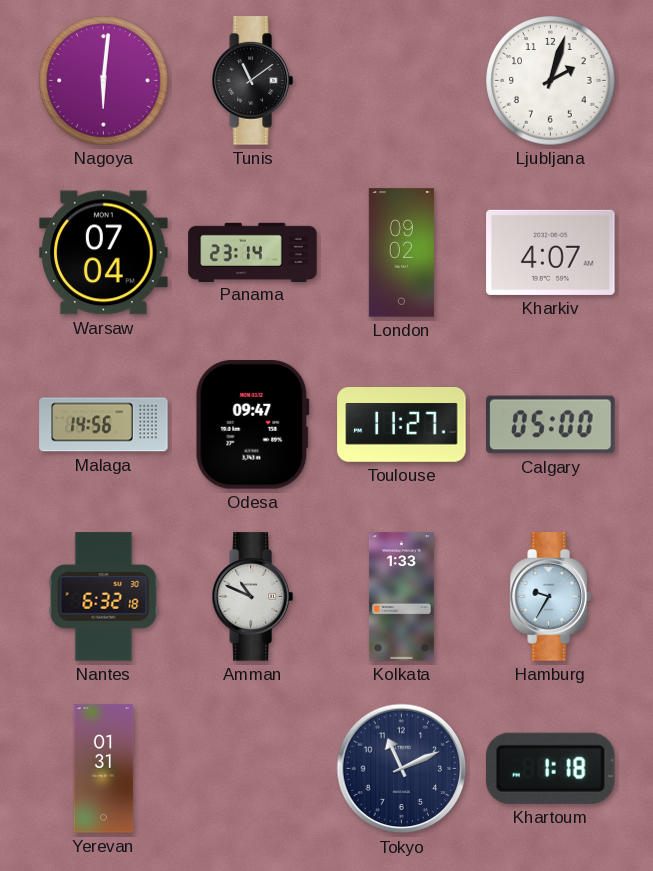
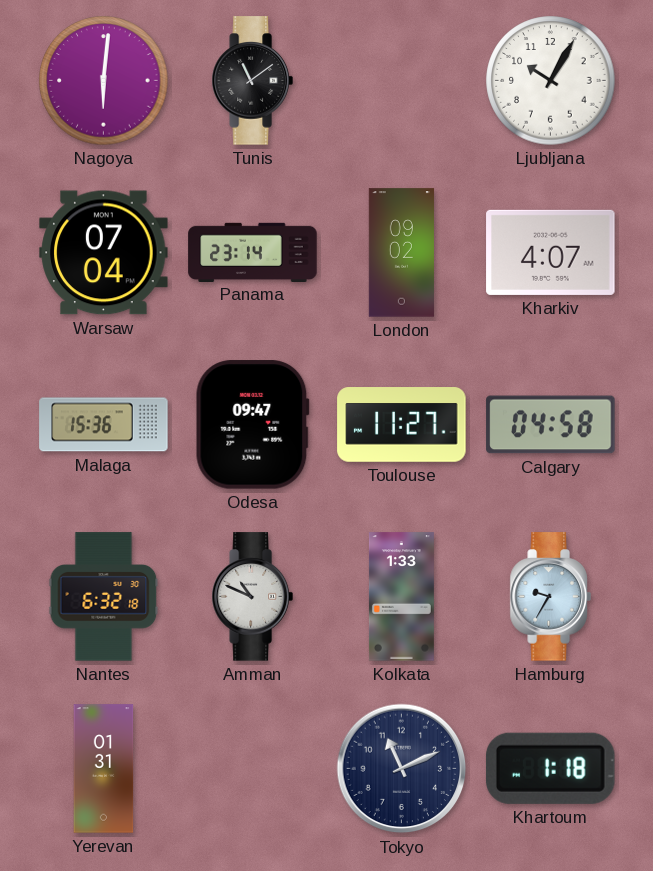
Ljubljana: 2:03 -> 10:05 (551, 81)
Malaga: 14:56 -> 15:36 (104, 425)
Calgary: 05:00 -> 04:58 (551, 425)
